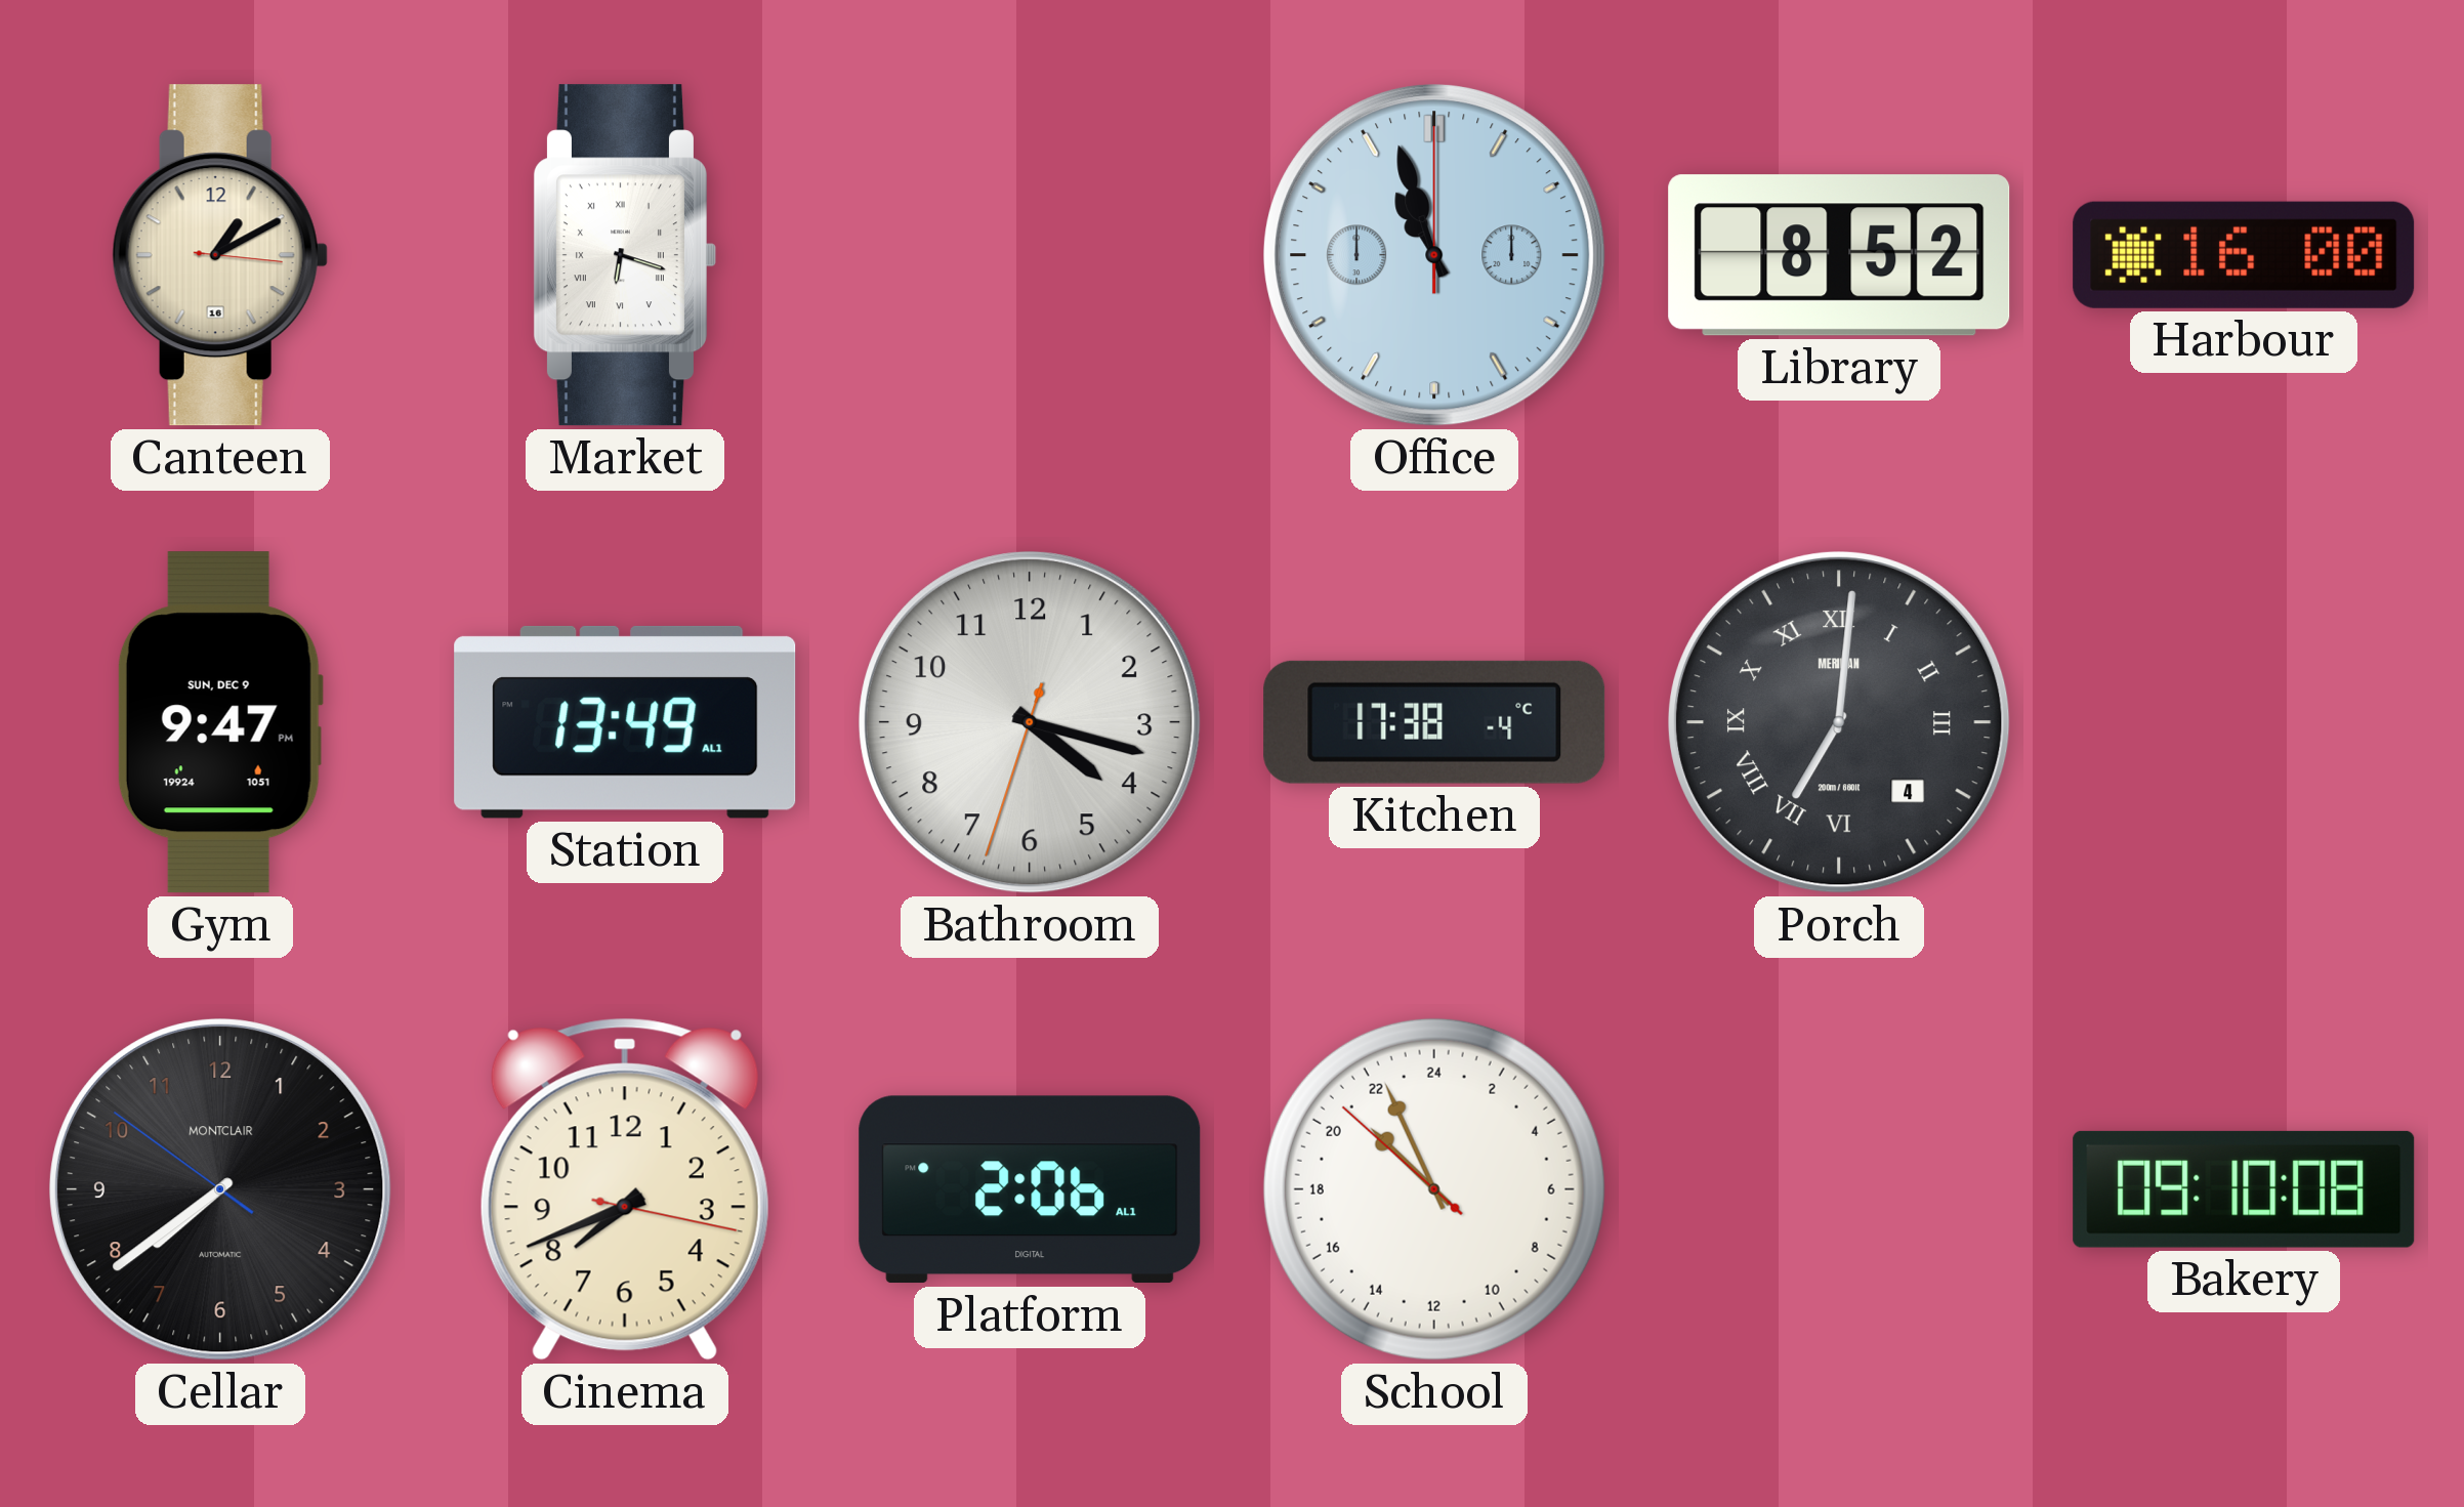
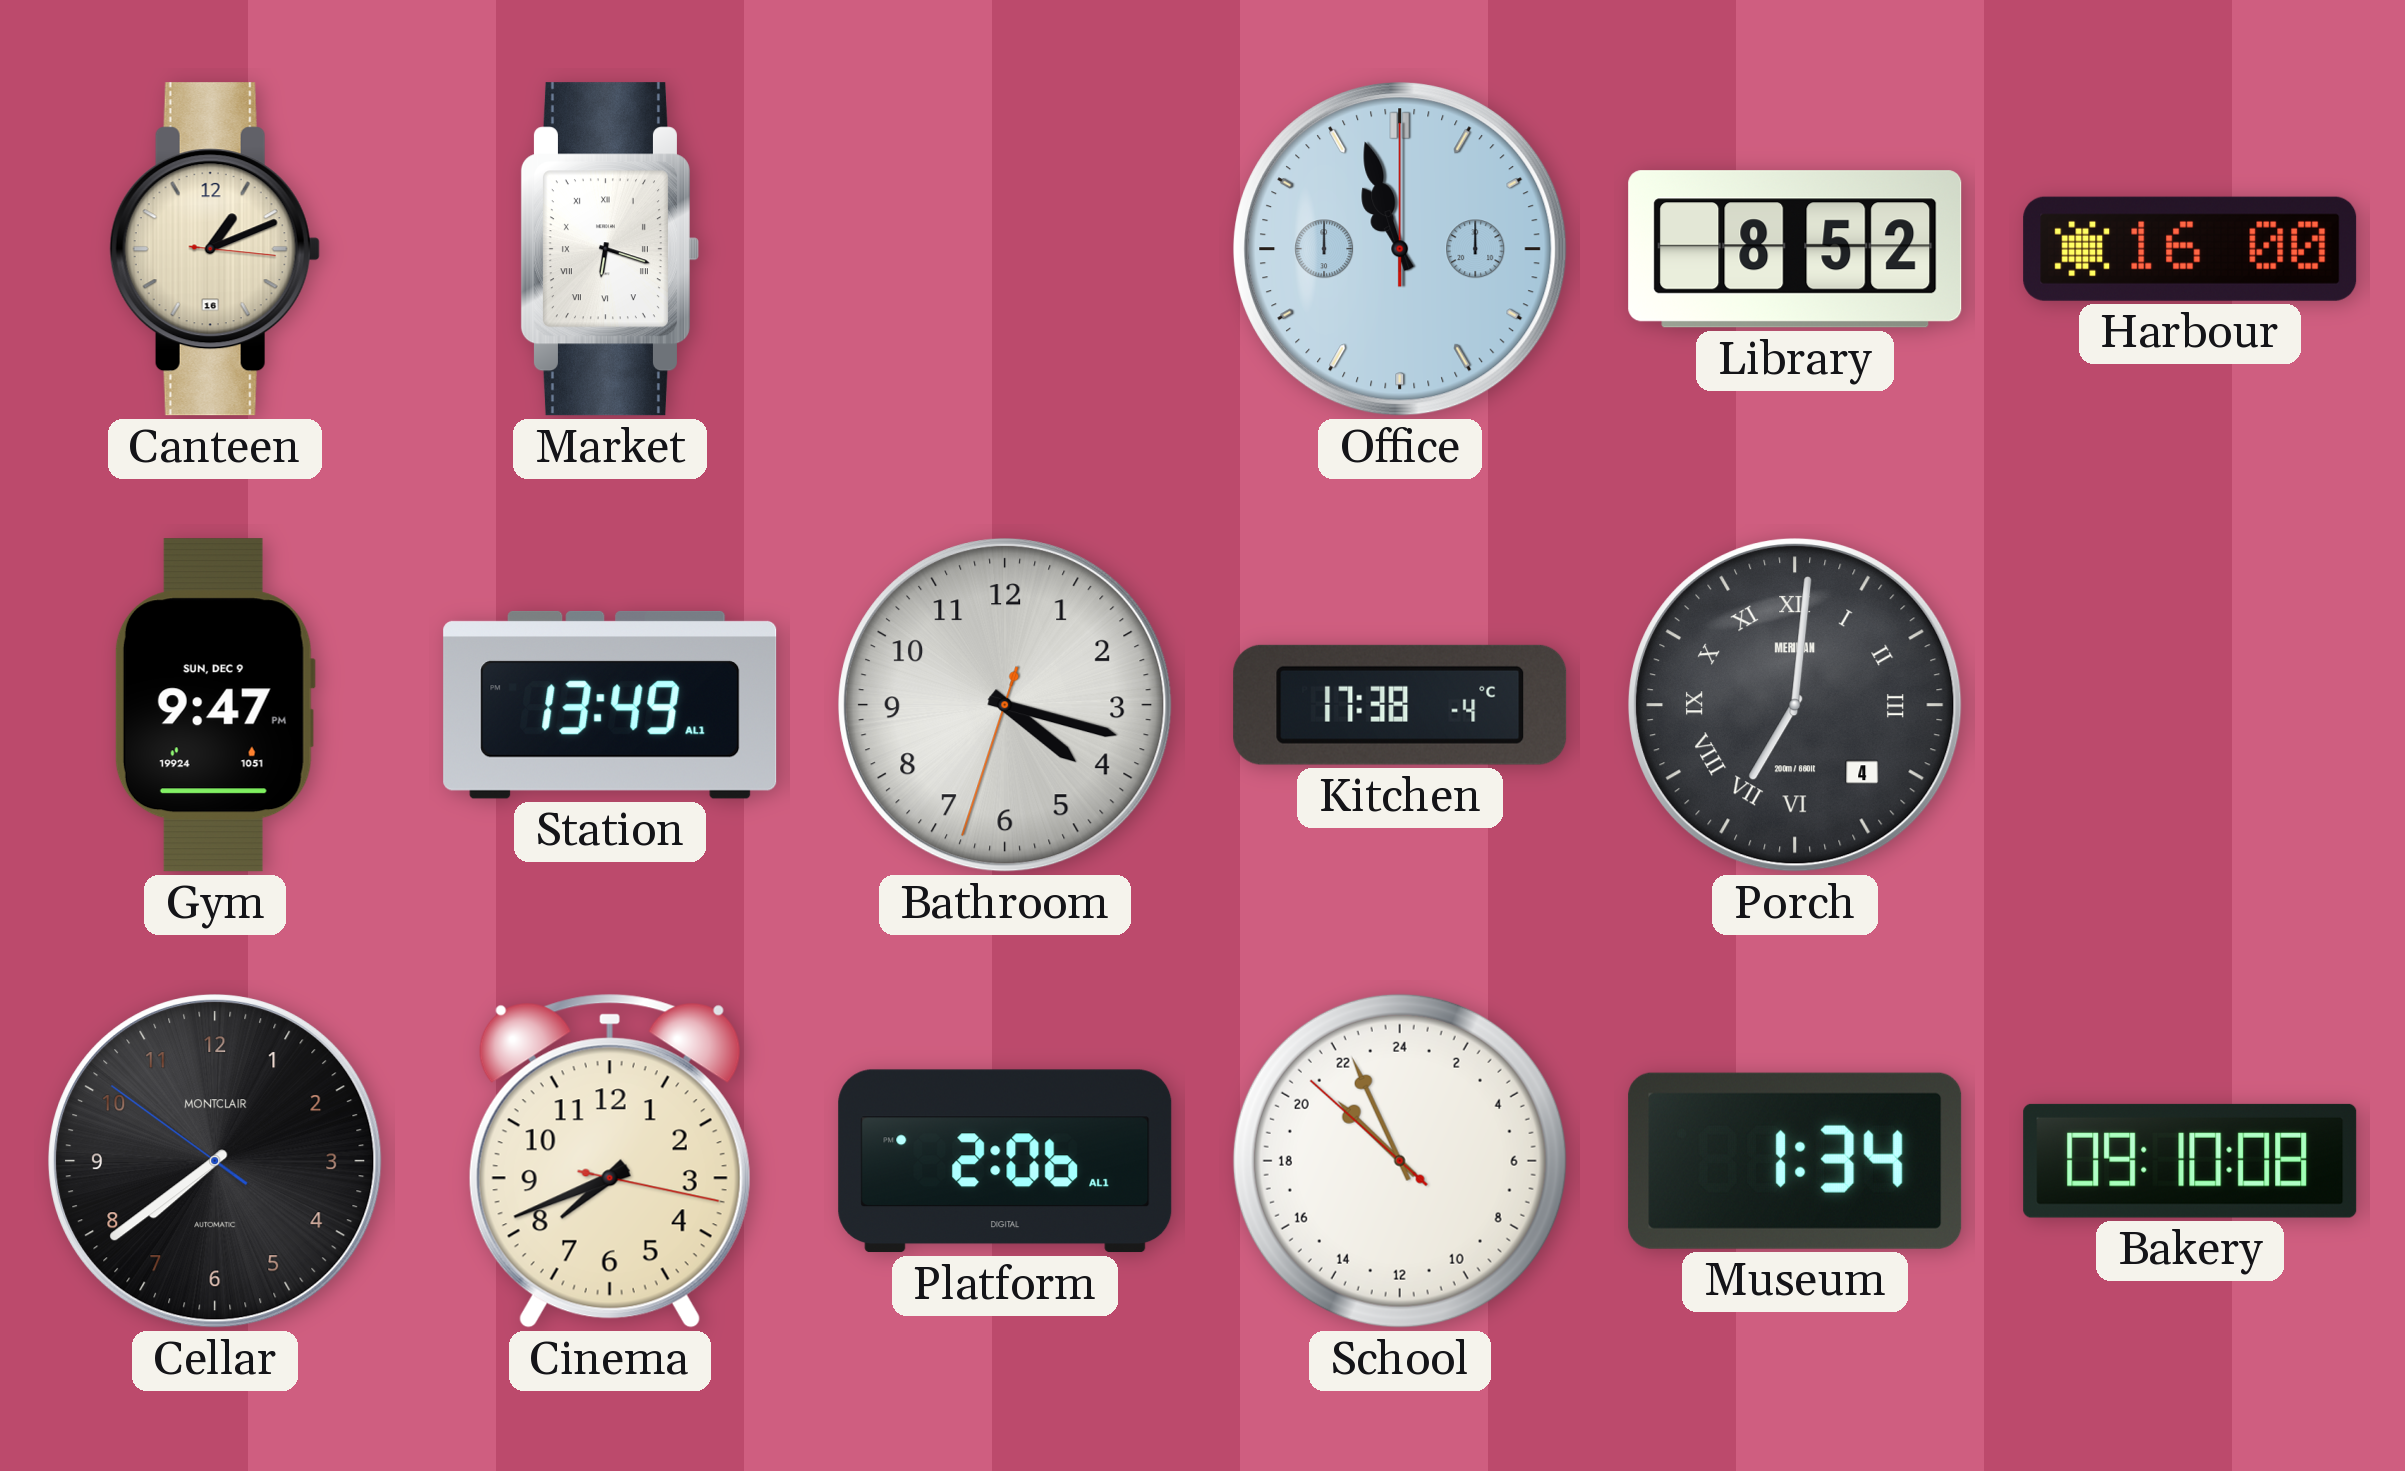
Canteen: 1:10 -> 1:11 (215, 249)
Museum: none -> 1:34 (1795, 1161)
